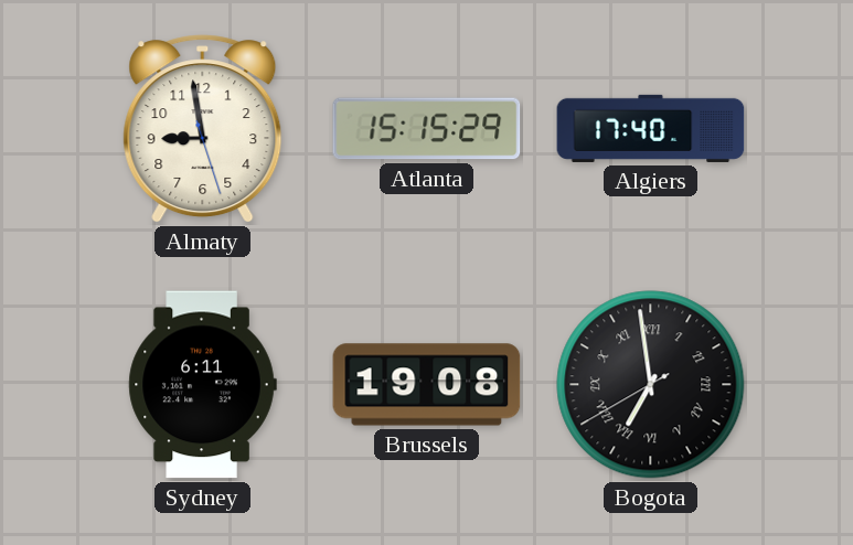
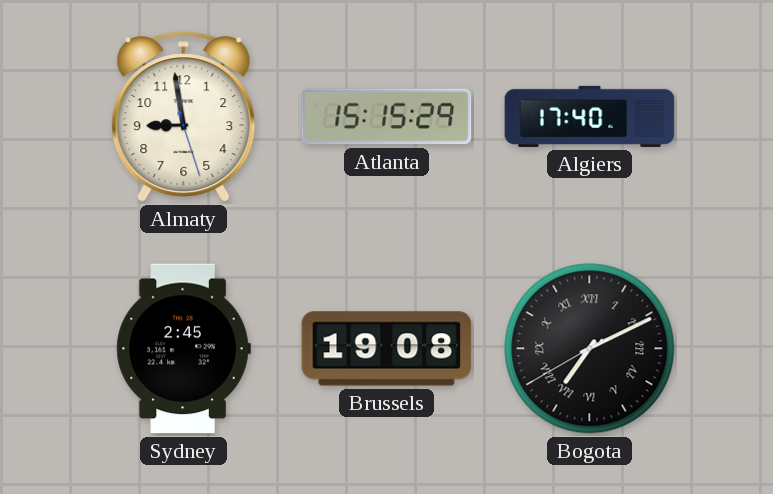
Sydney: 6:11 -> 2:45 (183, 349)
Bogota: 6:58 -> 7:10 (590, 349)
